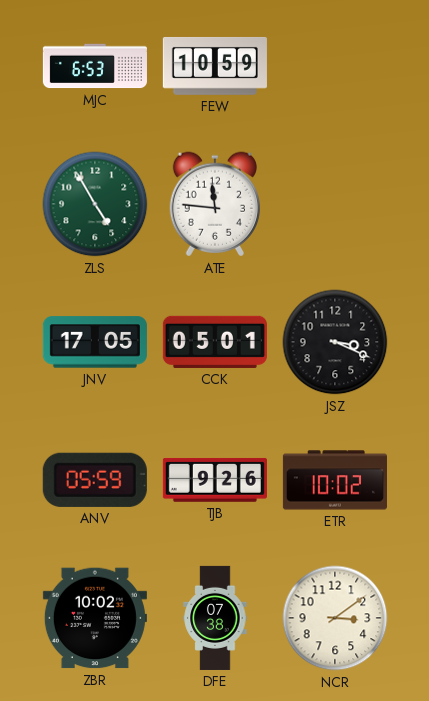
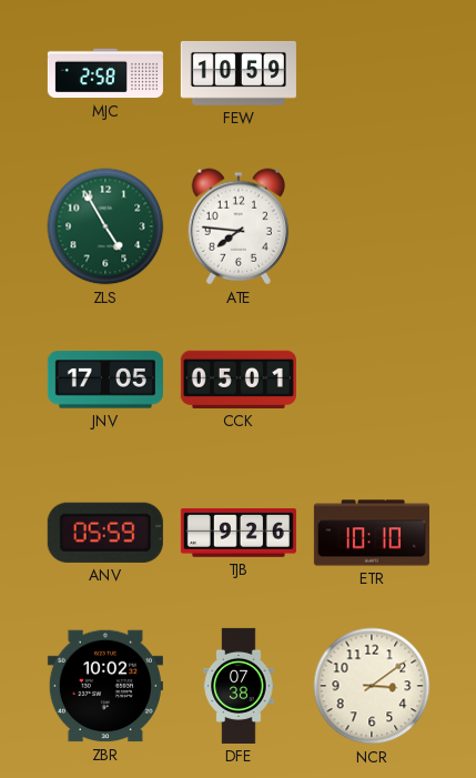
MJC: 6:53 -> 2:58 (105, 73)
ATE: 11:46 -> 7:46 (239, 226)
JSZ: 3:19 -> none (335, 342)
ETR: 10:02 -> 10:10 (372, 533)
